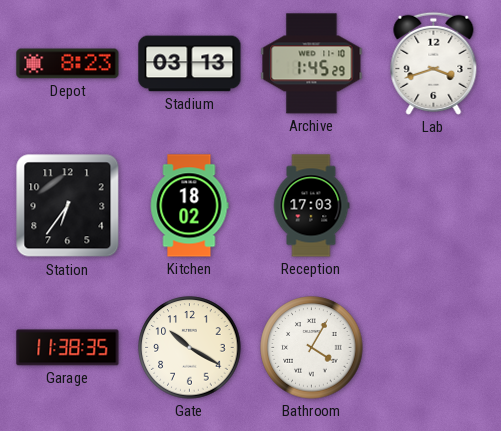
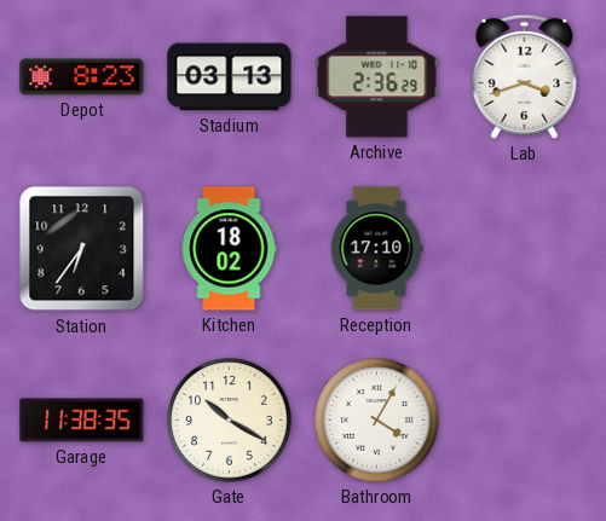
Archive: 1:45 -> 2:36 (377, 77)
Reception: 17:03 -> 17:10 (376, 249)
